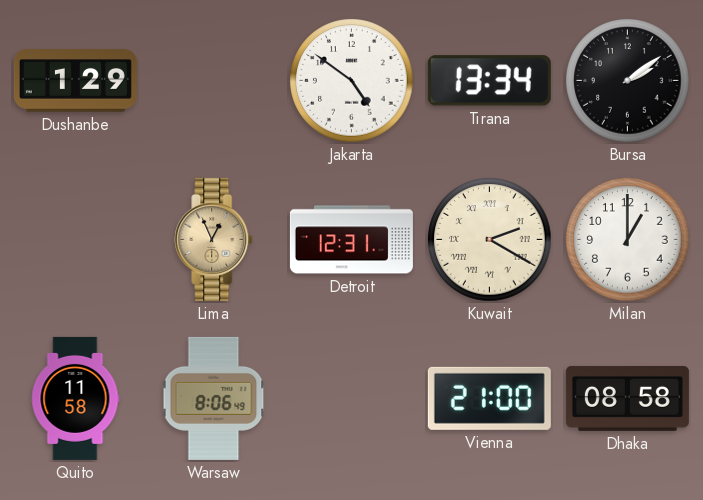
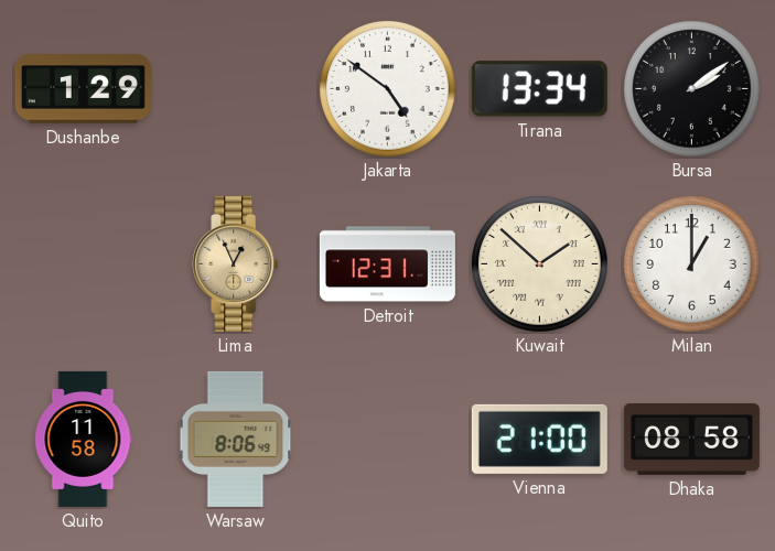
Kuwait: 2:20 -> 1:52 (540, 264)
